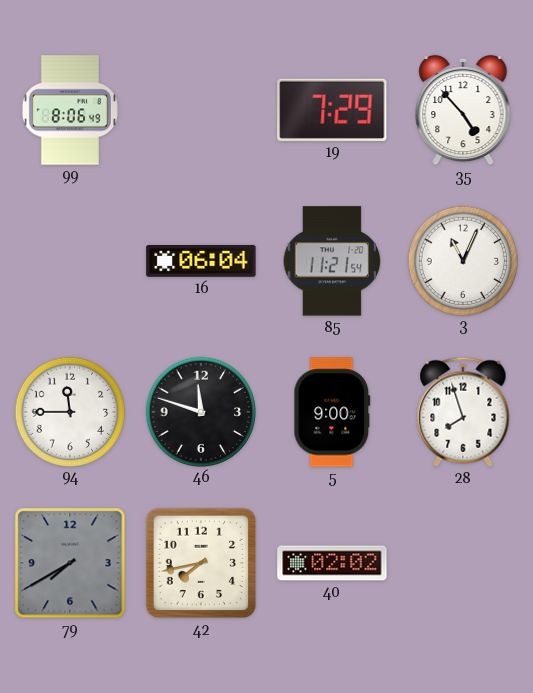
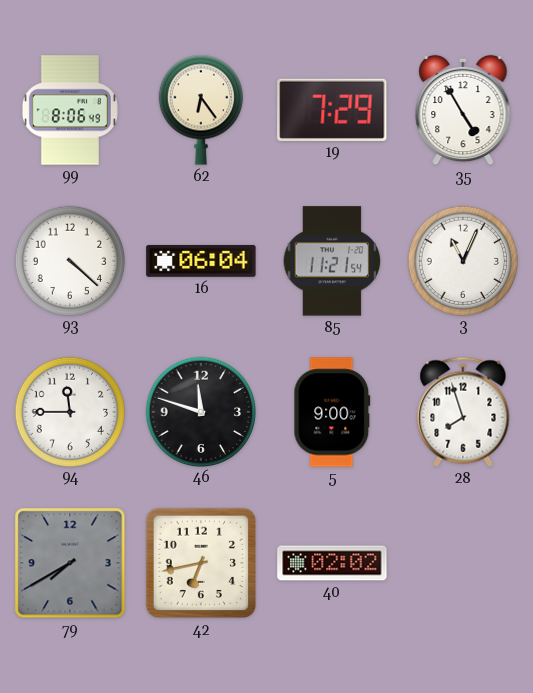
62: none -> 6:24 (201, 110)
35: 4:53 -> 4:55 (463, 110)
93: none -> 4:22 (69, 260)
42: 7:43 -> 6:43 (201, 563)
